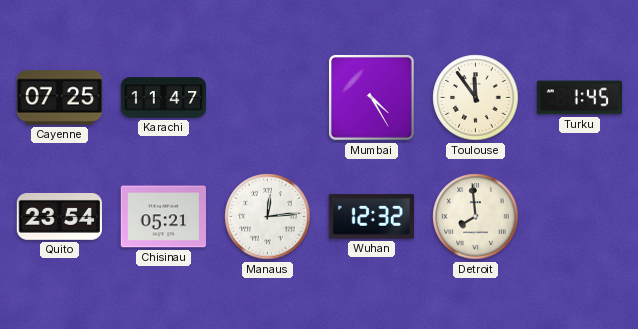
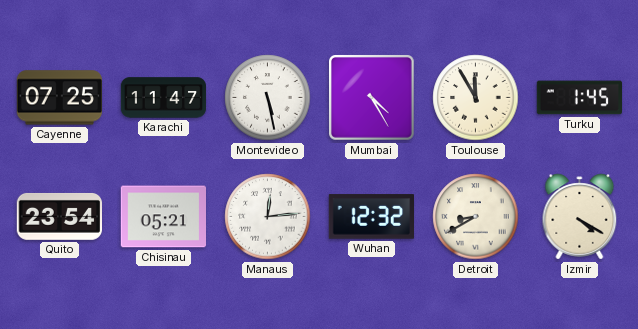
Montevideo: none -> 5:28 (268, 98)
Toulouse: 11:54 -> 11:55 (476, 98)
Detroit: 7:59 -> 8:40 (476, 217)
Izmir: none -> 4:20 (580, 217)
